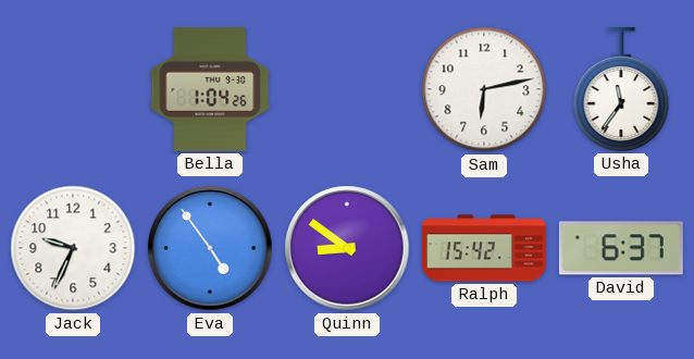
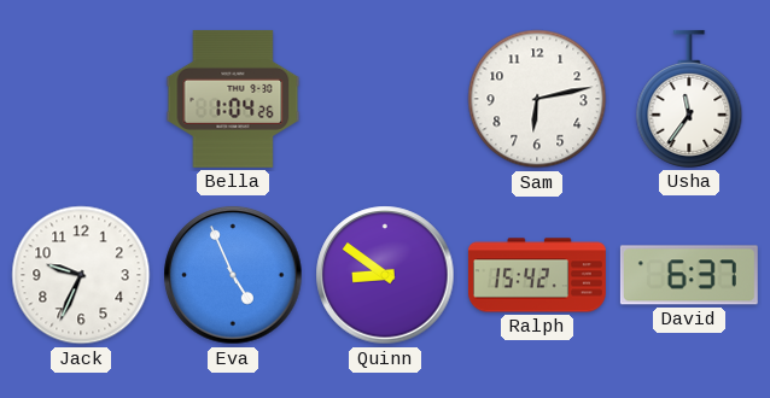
Eva: 4:54 -> 4:56 (233, 275)
